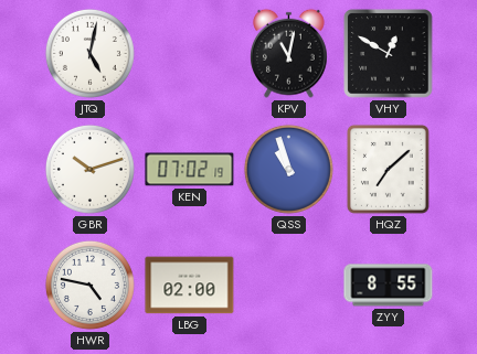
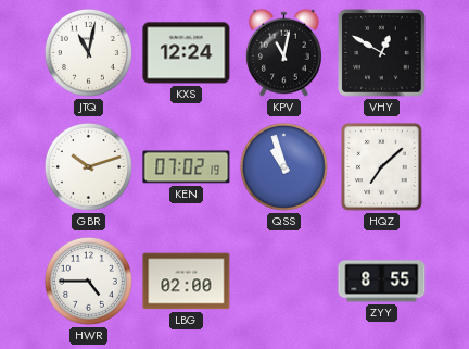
JTQ: 5:02 -> 11:02 (88, 52)
KXS: none -> 12:24 (187, 53)
HWR: 4:47 -> 4:45 (88, 281)
